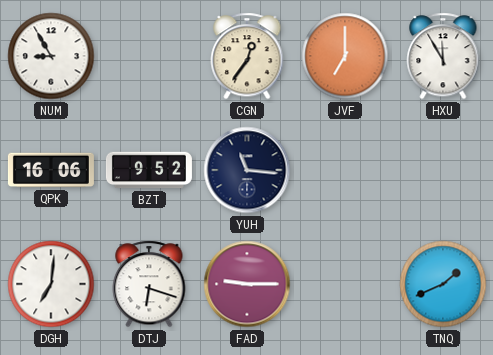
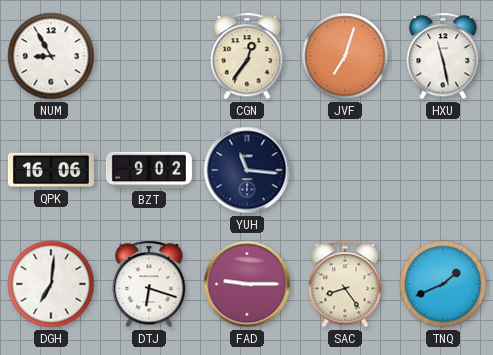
JVF: 7:00 -> 7:03 (345, 56)
HXU: 11:55 -> 11:28 (443, 56)
BZT: 9:52 -> 9:02 (149, 170)
SAC: none -> 8:24 (345, 284)
